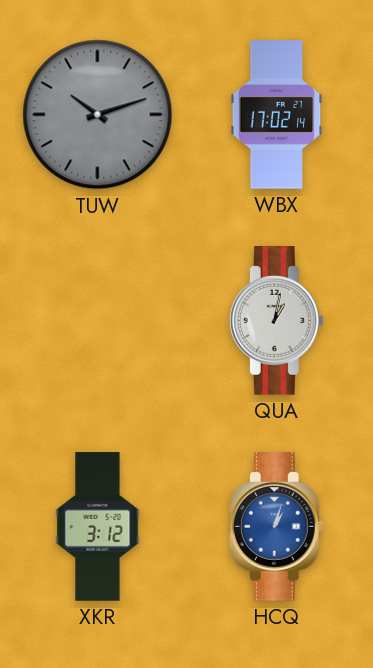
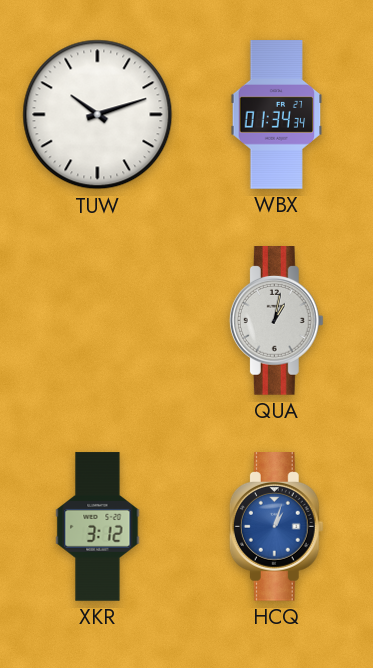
TUW dial: grey -> white (98, 115)
WBX: 17:02 -> 01:34 (277, 115)
